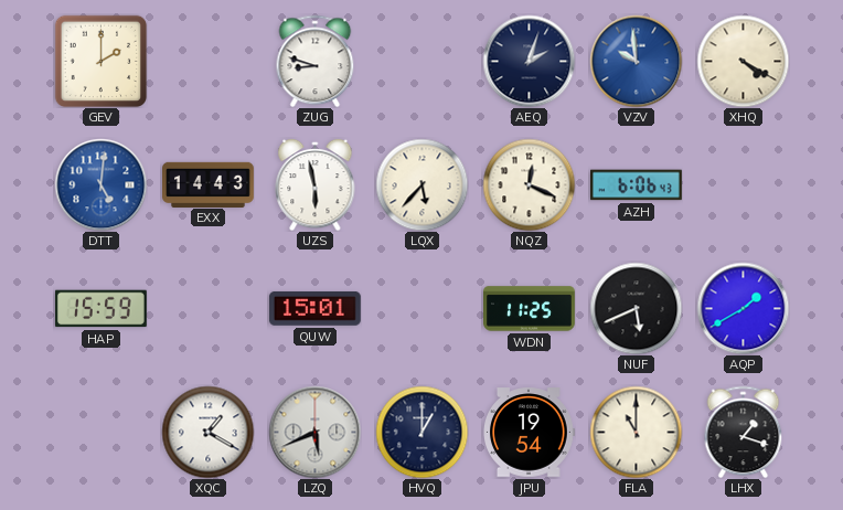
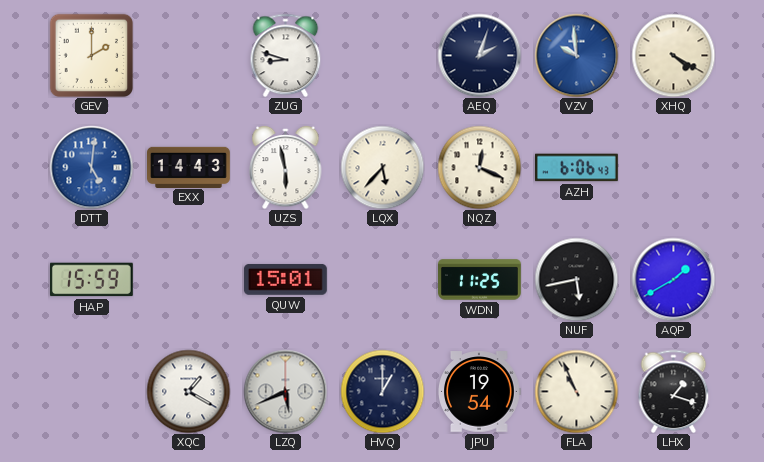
NUF: 5:41 -> 5:43 (576, 279)
FLA: 11:00 -> 10:56 (576, 391)
